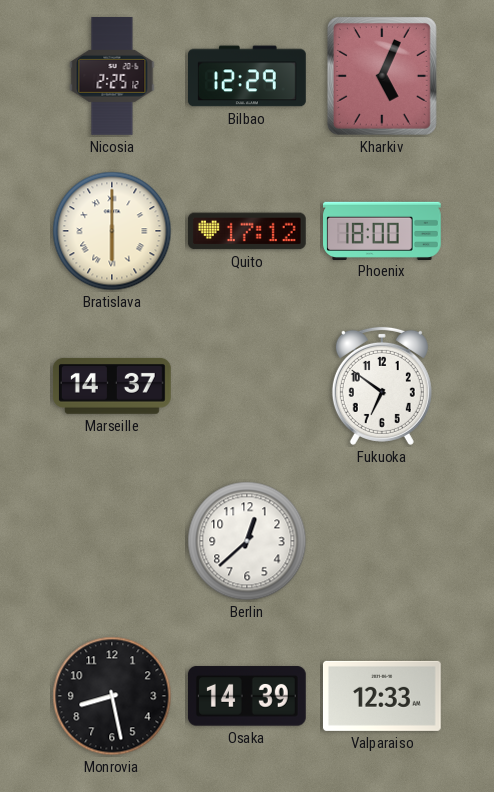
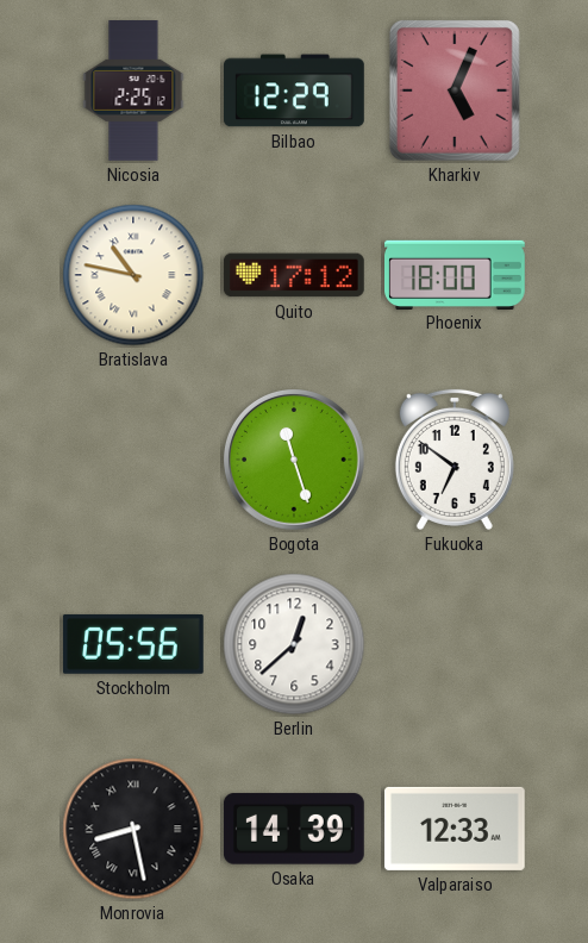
Bratislava: 6:00 -> 10:47 (133, 275)
Marseille: 14:37 -> none (113, 386)
Bogota: none -> 11:27 (295, 461)
Stockholm: none -> 05:56 (133, 644)
Monrovia numerals: Arabic -> Roman (133, 829)
